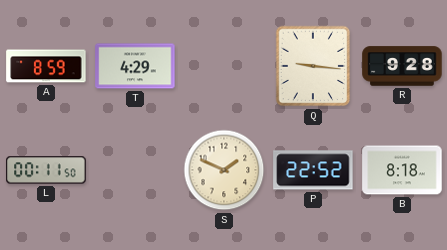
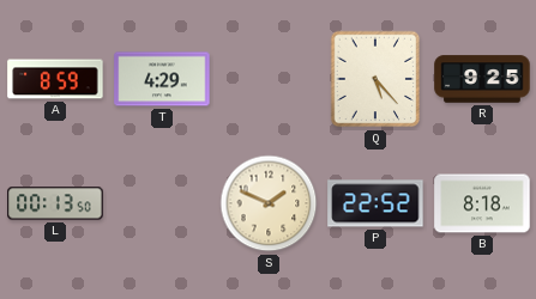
Q: 9:16 -> 5:23 (375, 79)
R: 9:28 -> 9:25 (482, 79)
L: 00:11 -> 00:13 (55, 203)
